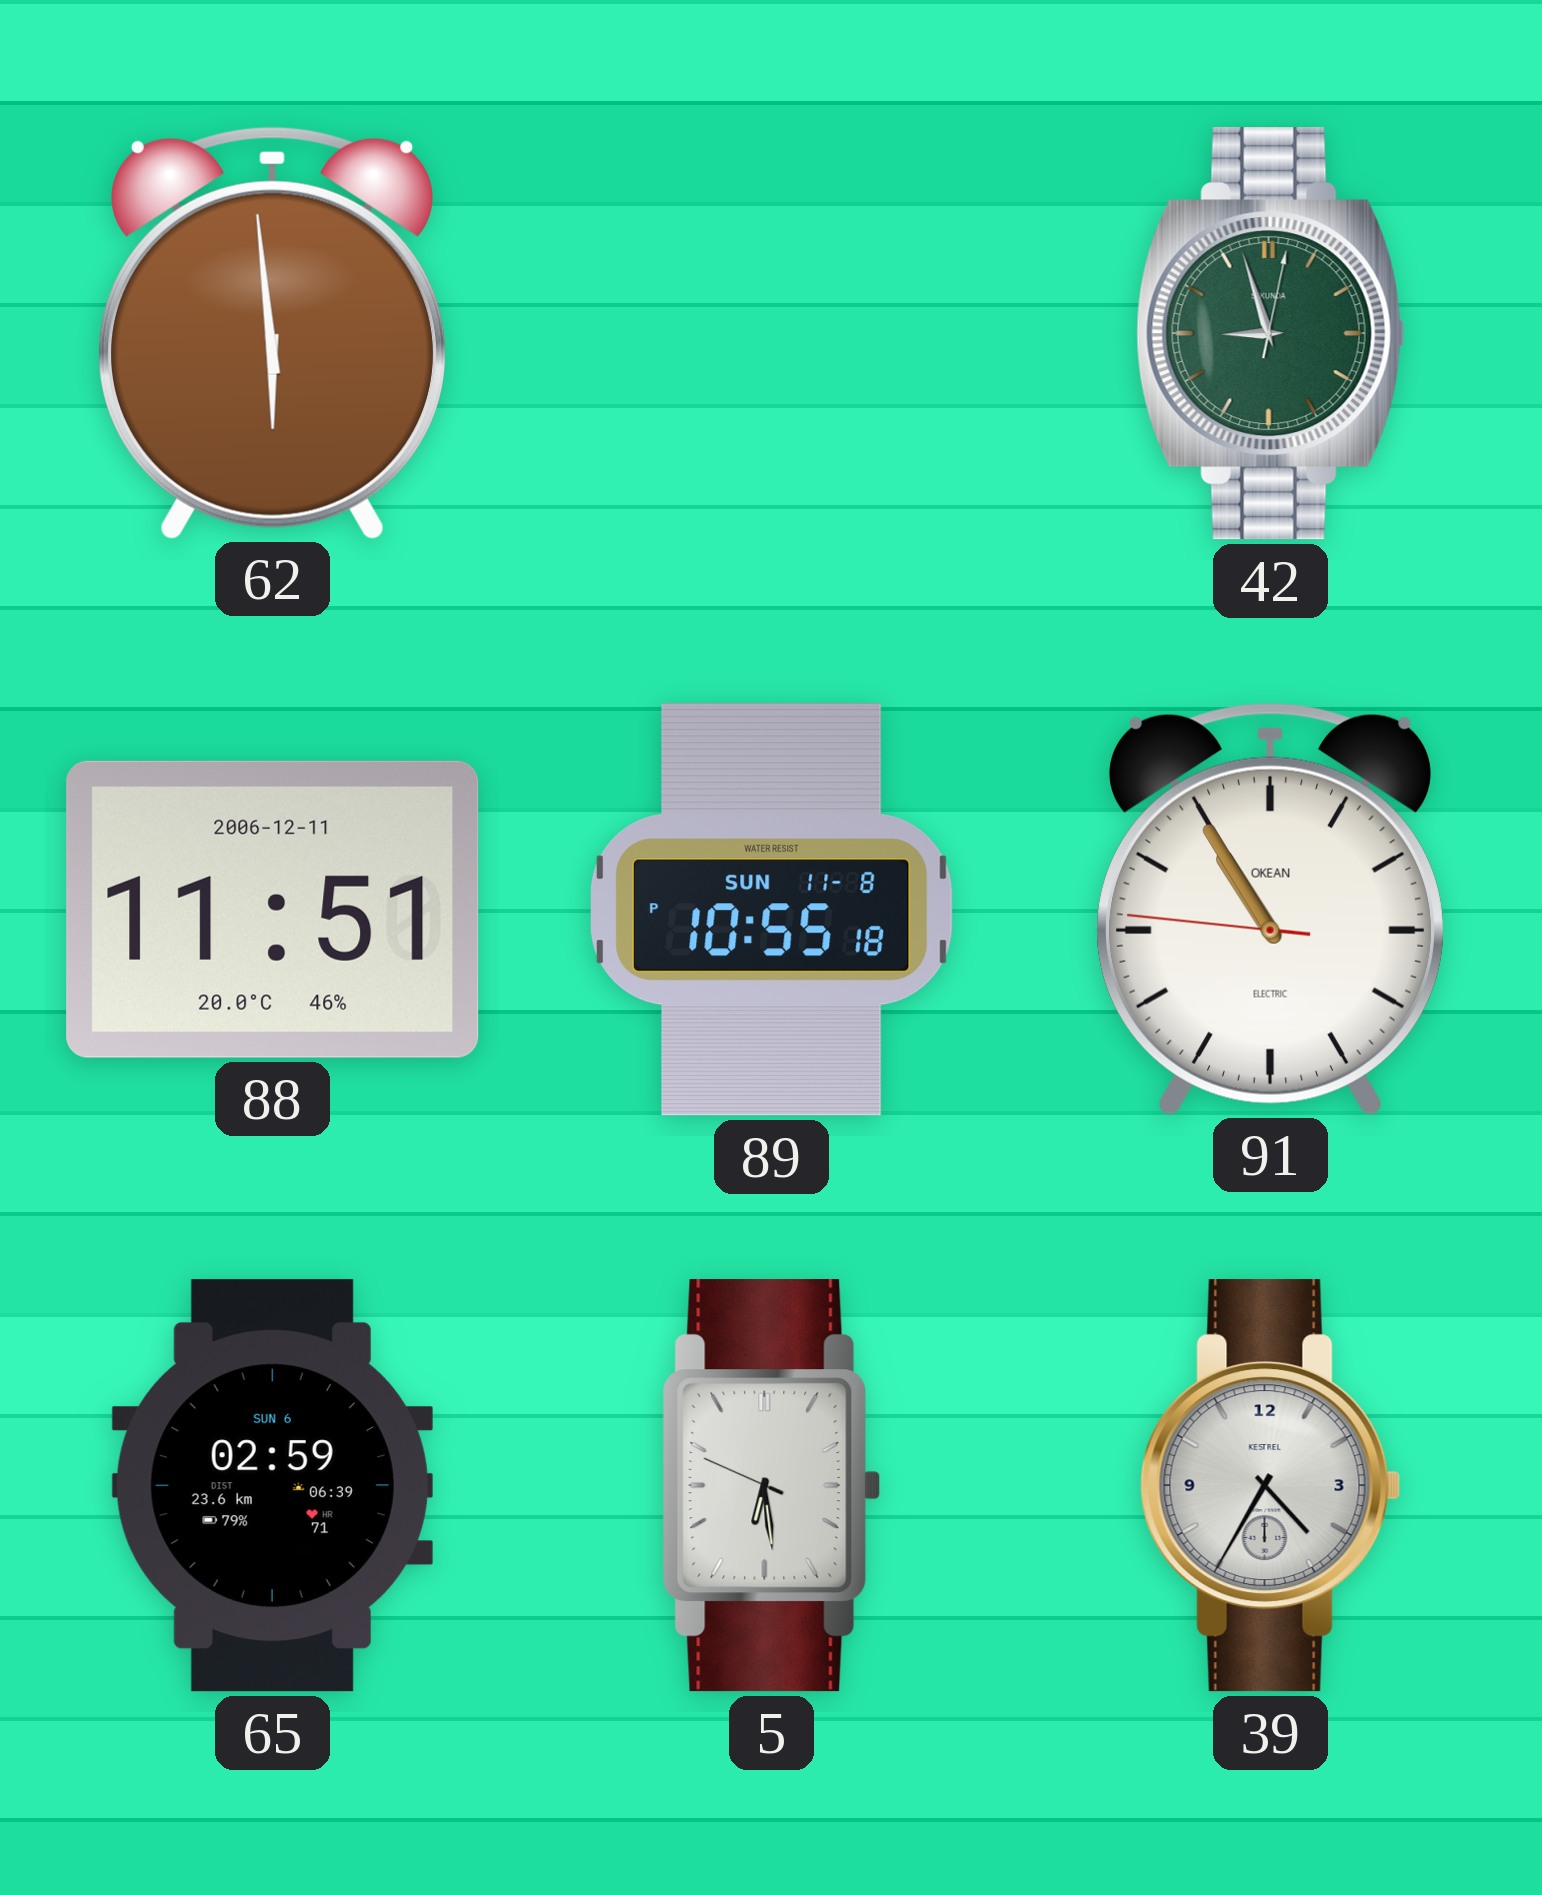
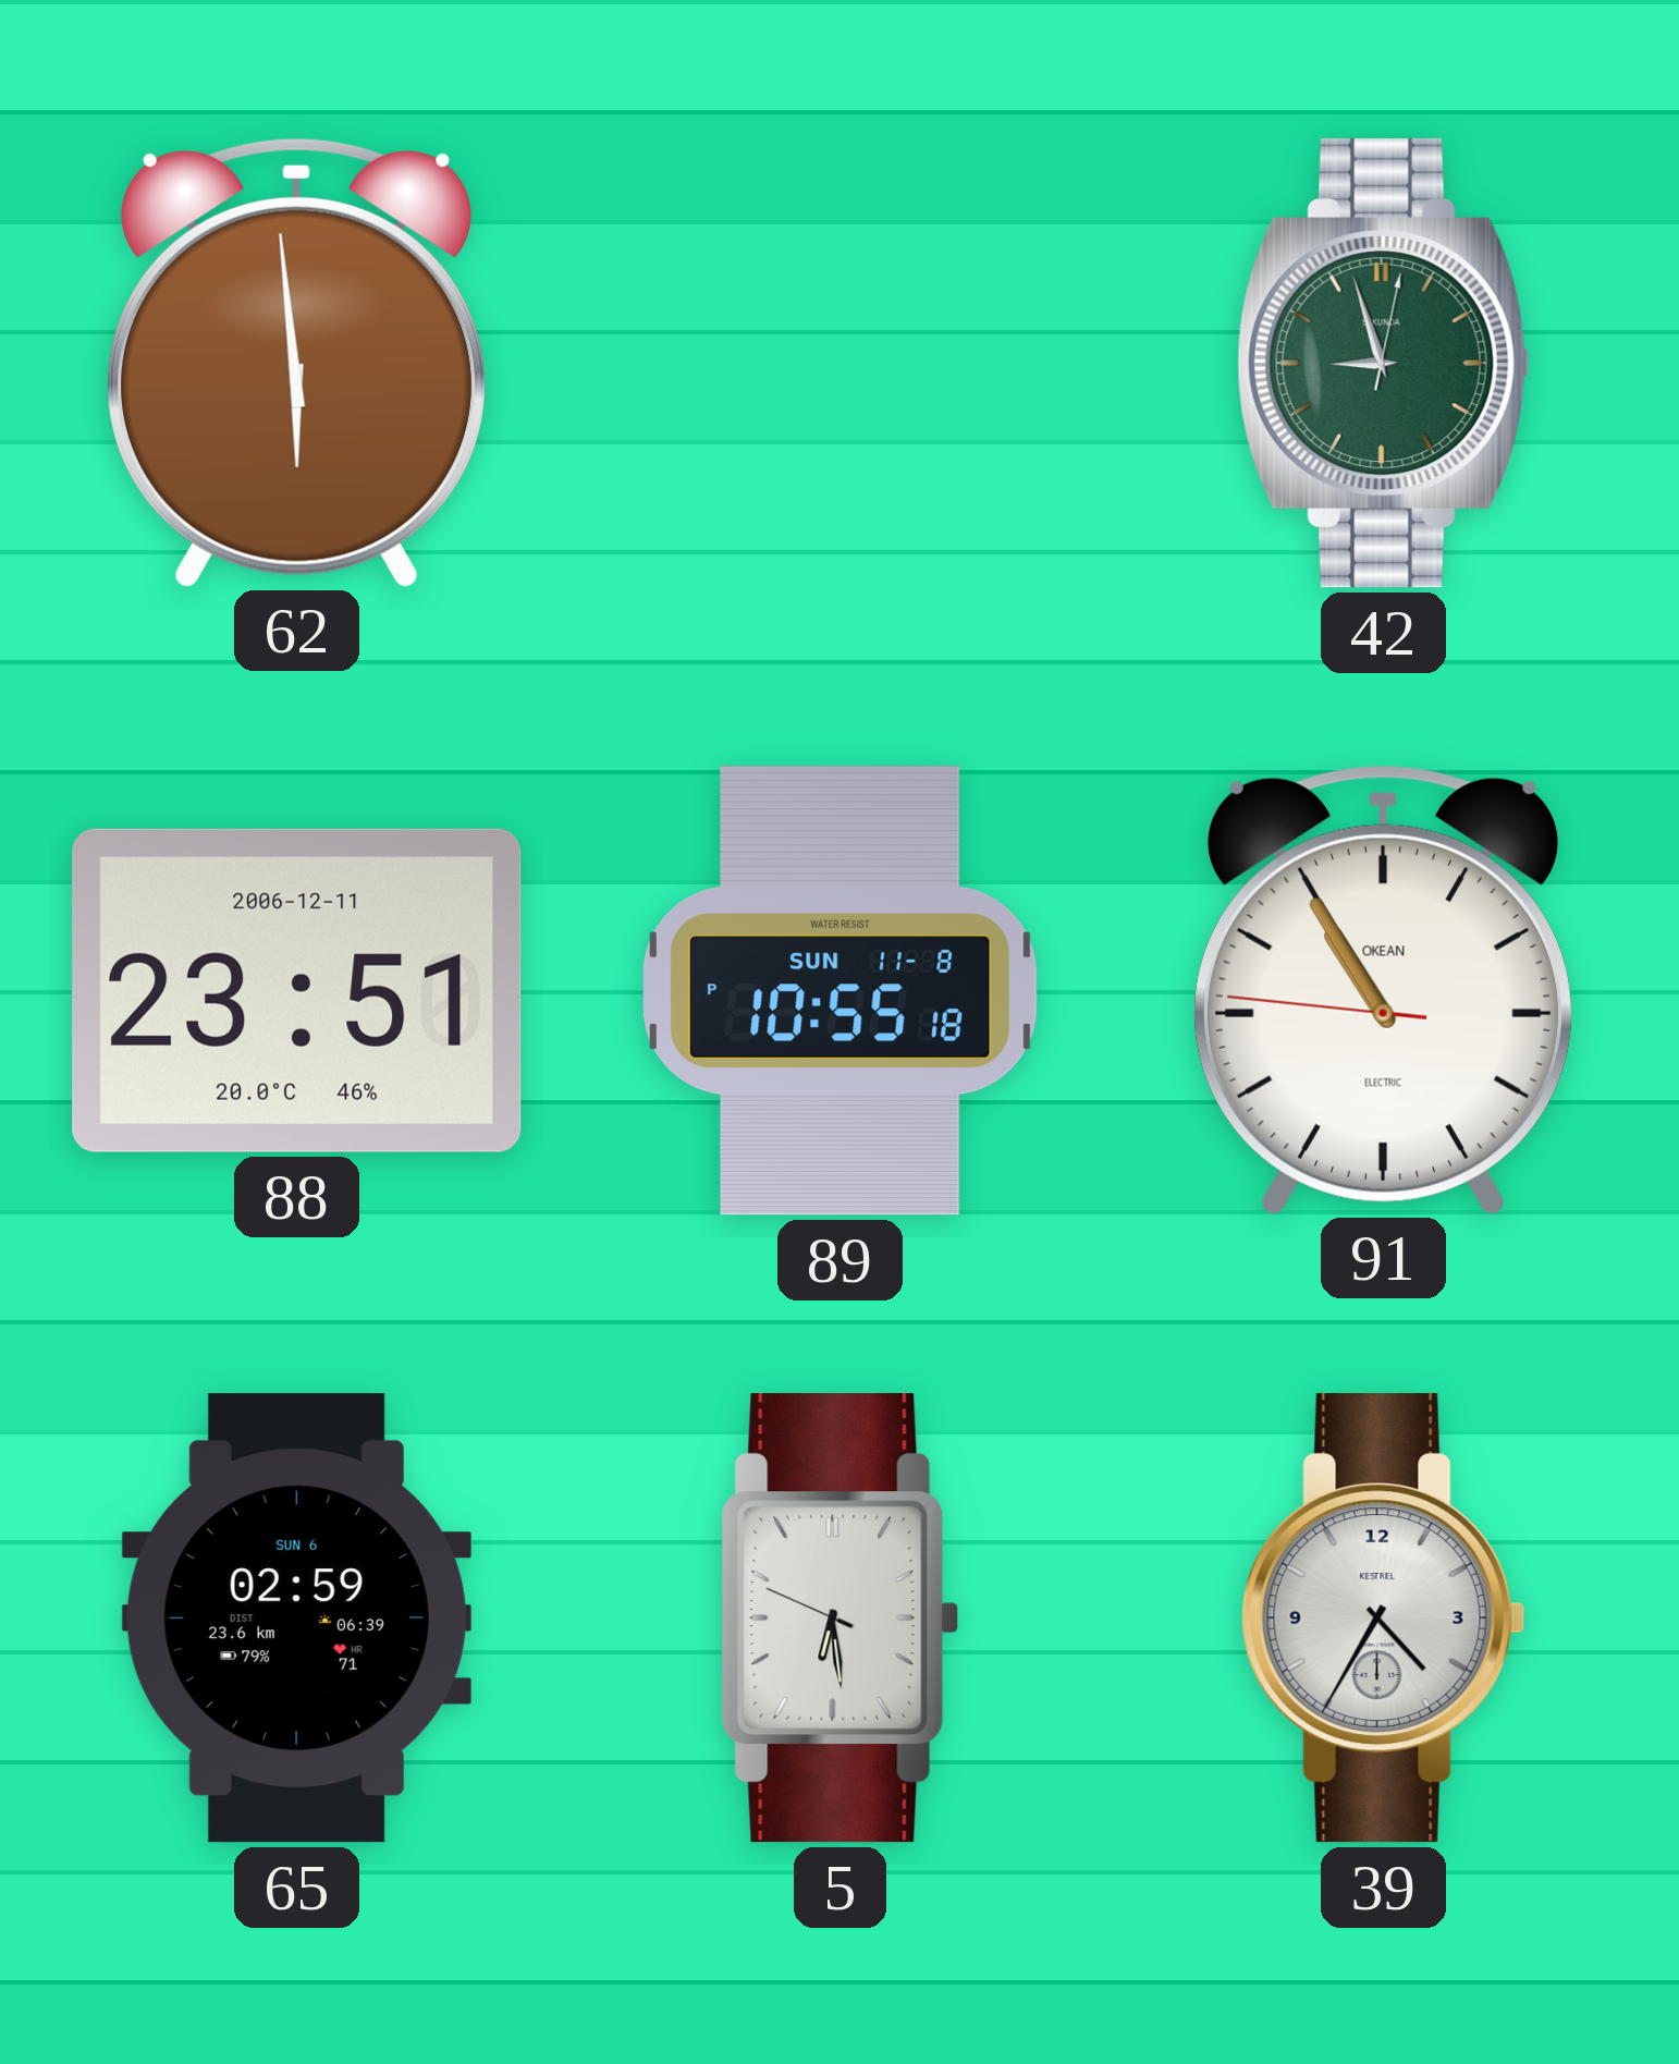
88: 11:51 -> 23:51 (297, 990)
